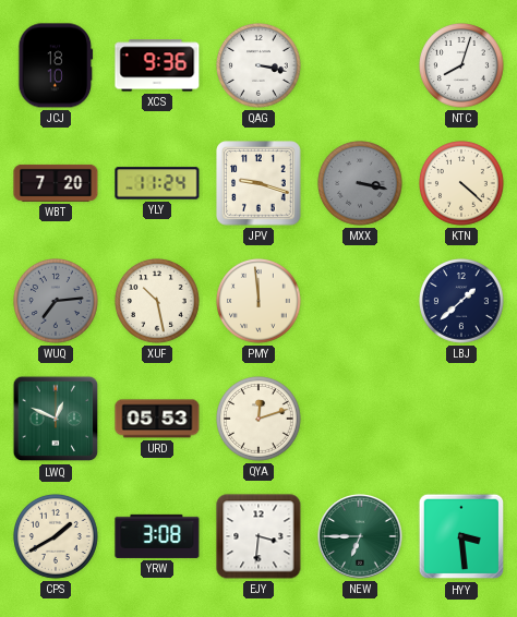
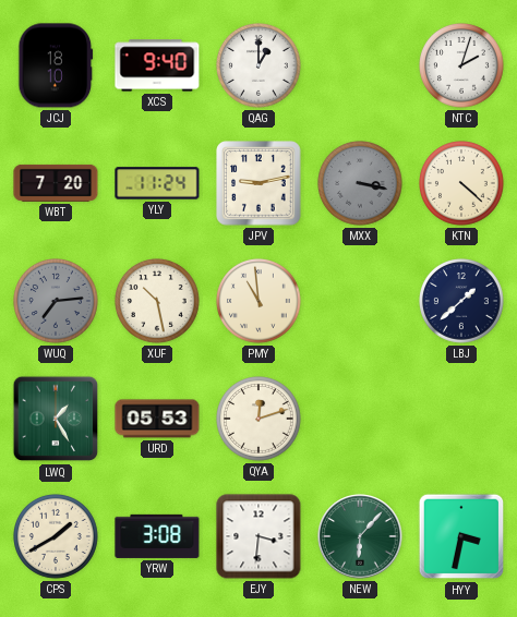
XCS: 9:36 -> 9:40 (157, 65)
QAG: 3:17 -> 1:00 (260, 66)
NTC: 8:03 -> 2:03 (462, 66)
JPV: 9:18 -> 9:13 (258, 183)
PMY: 11:59 -> 10:59 (260, 302)
LWQ: 12:49 -> 1:25 (56, 419)
NEW: 6:45 -> 6:07 (360, 536)
HYY: 3:29 -> 3:32 (461, 536)
